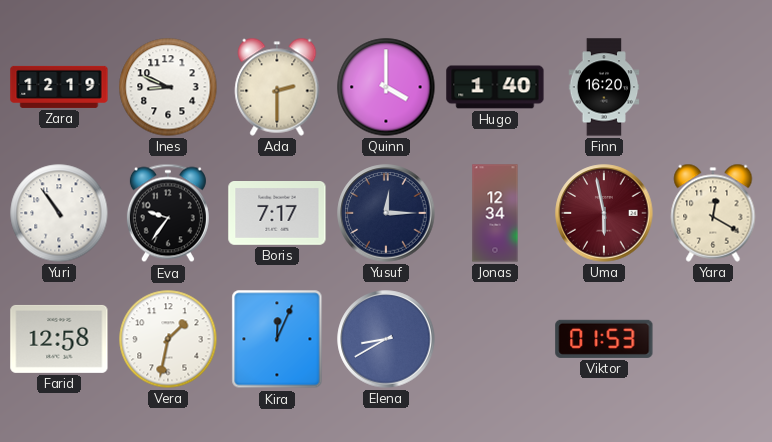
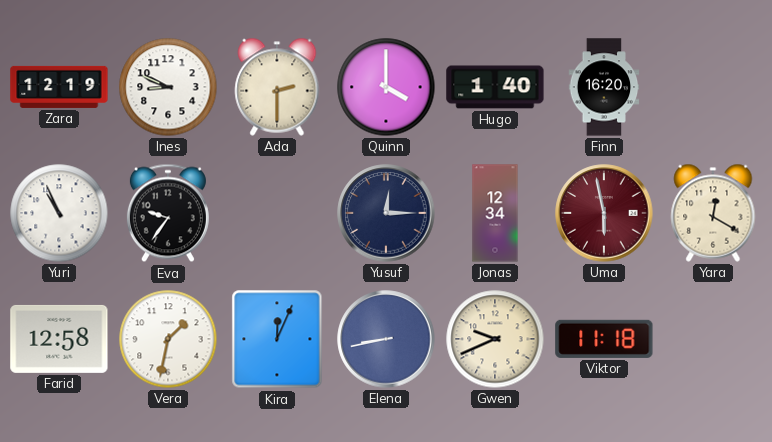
Yuri: 10:54 -> 10:56 (59, 213)
Boris: 7:17 -> none (277, 214)
Elena: 8:40 -> 8:43 (386, 339)
Gwen: none -> 9:41 (495, 339)
Viktor: 01:53 -> 11:18 (604, 339)
